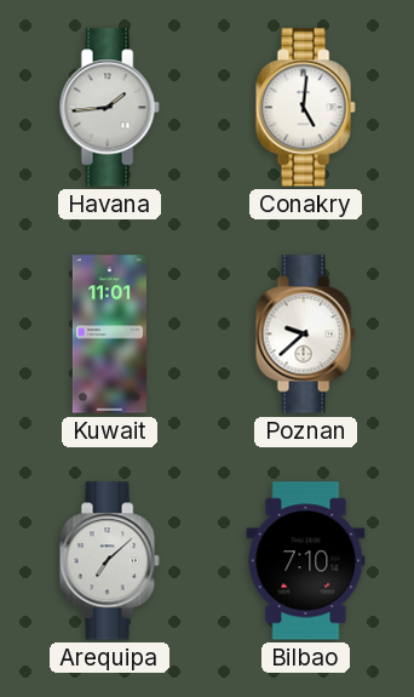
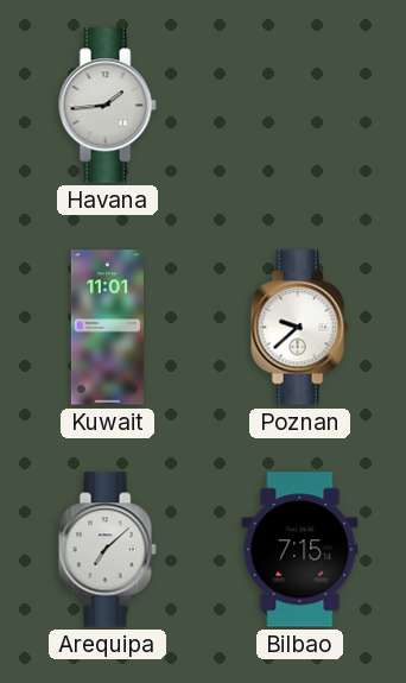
Conakry: 5:01 -> none (305, 108)
Bilbao: 7:10 -> 7:15 (300, 550)
